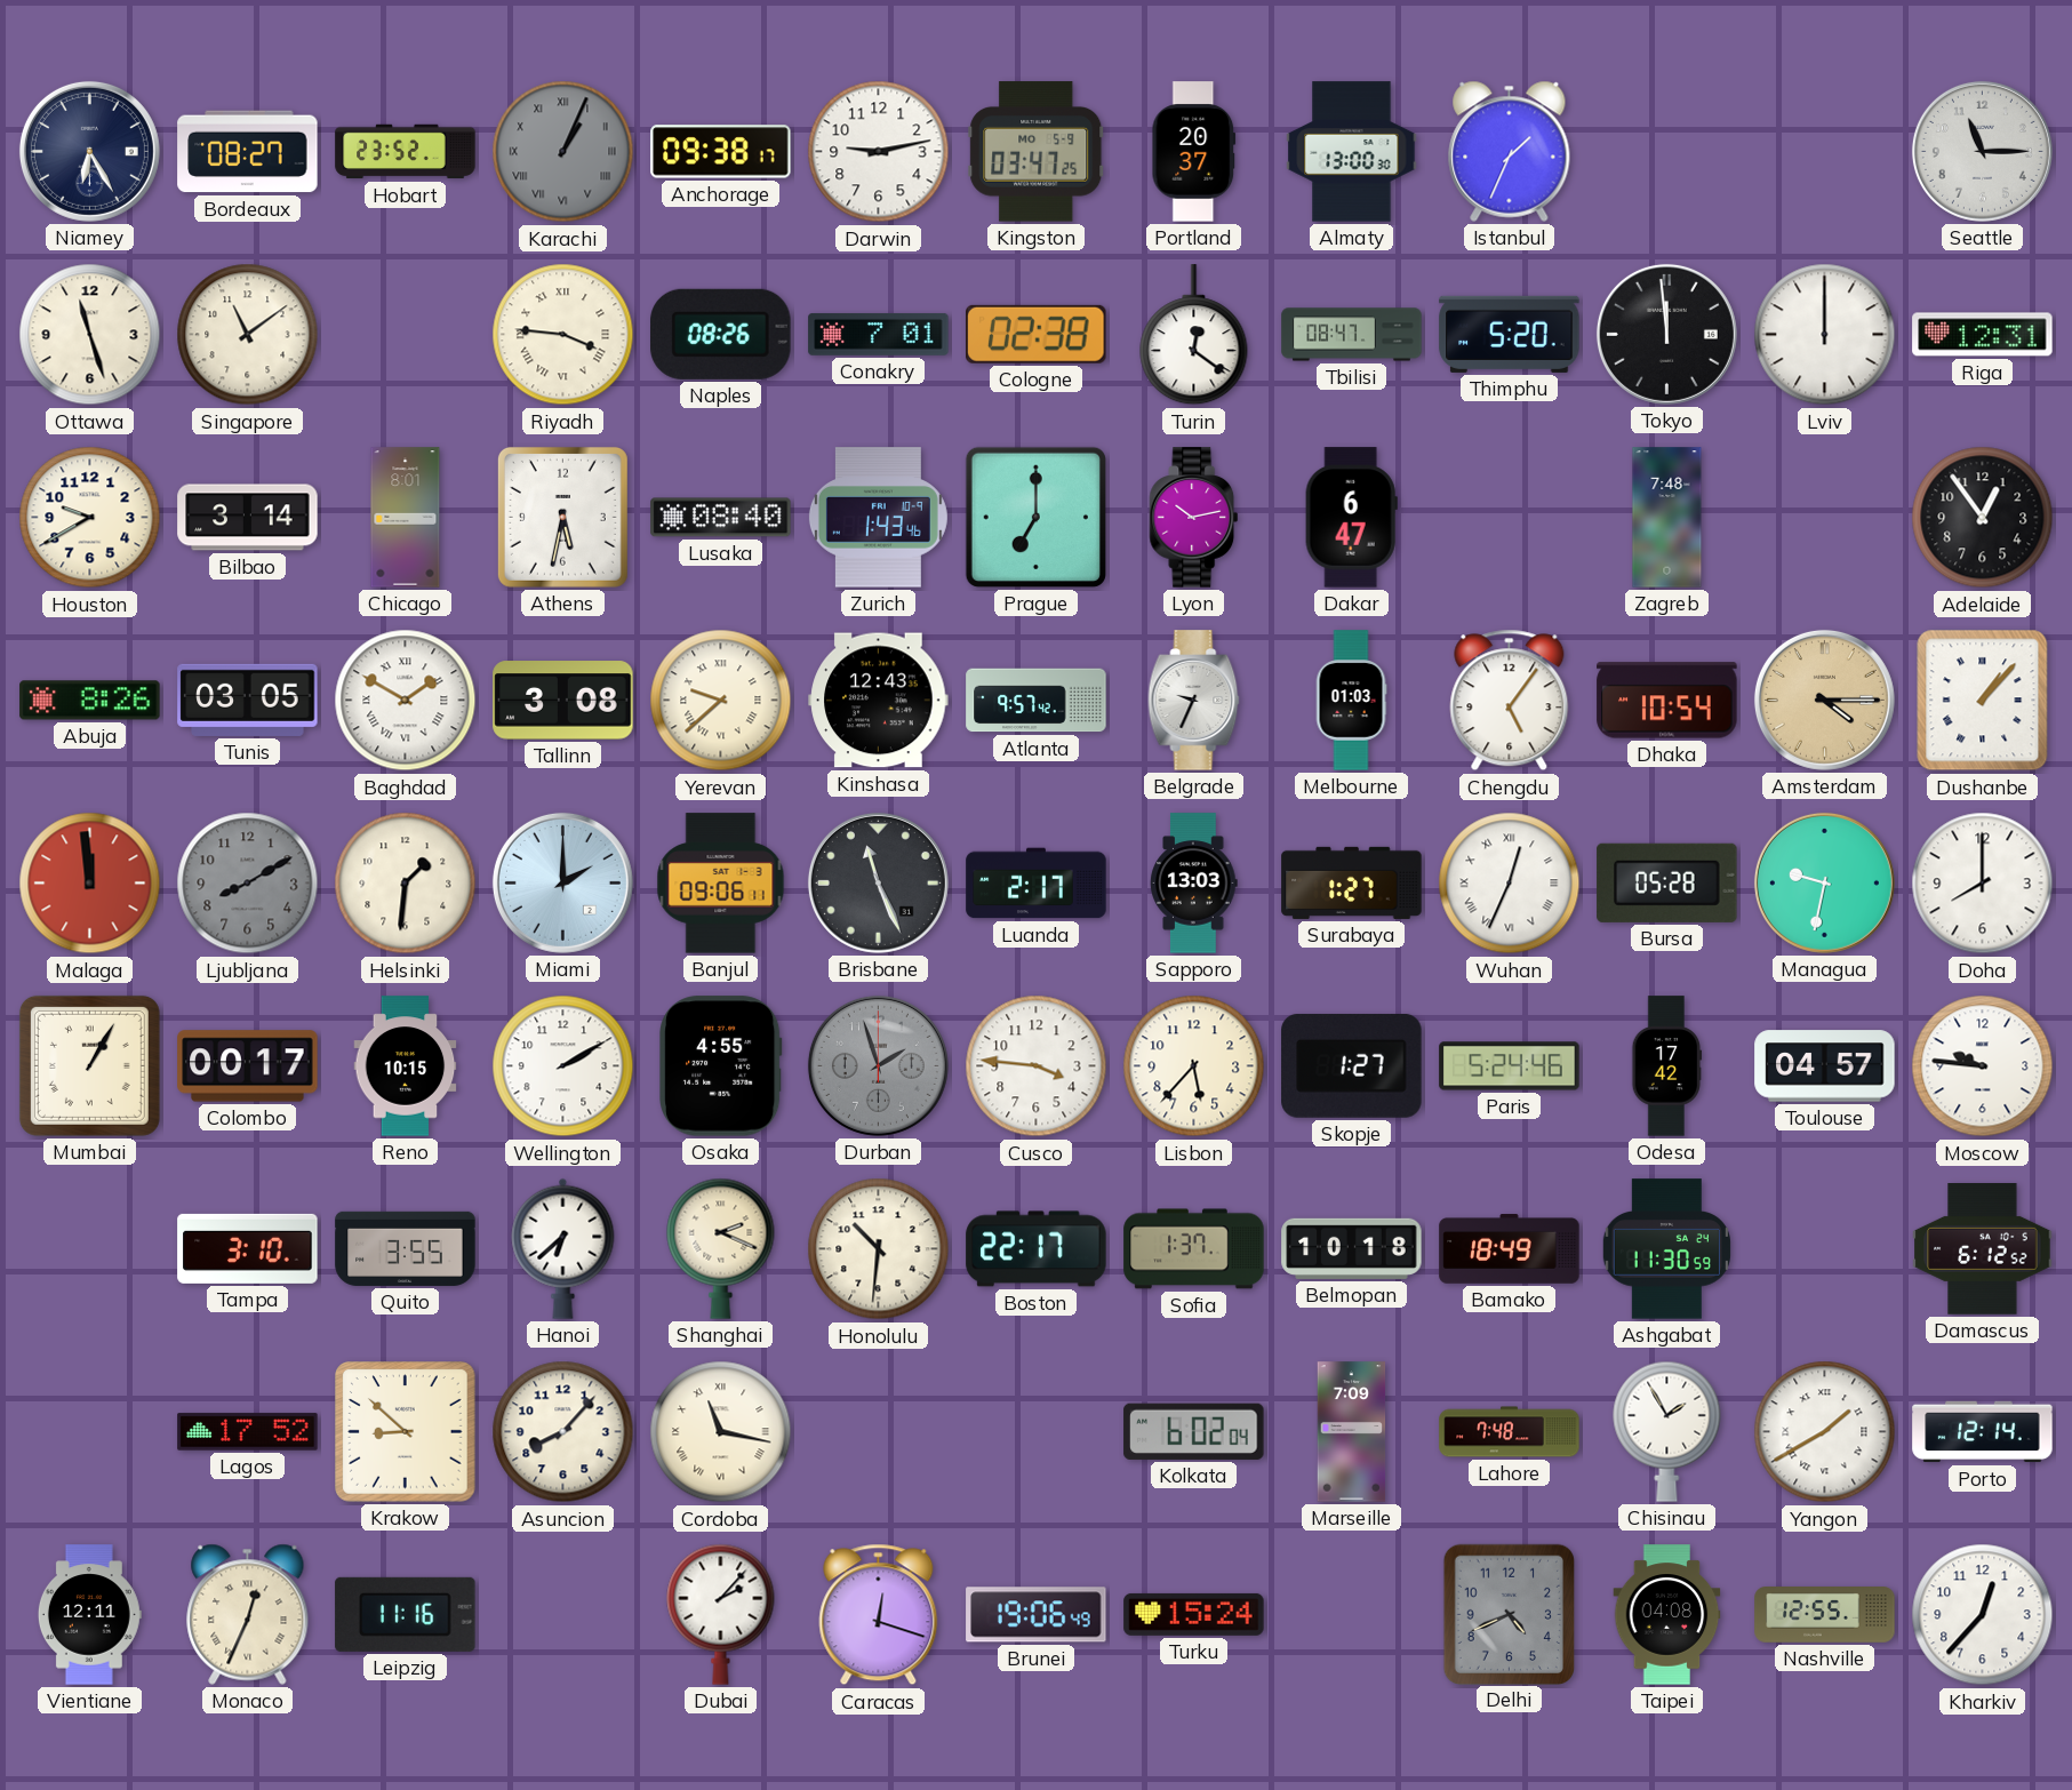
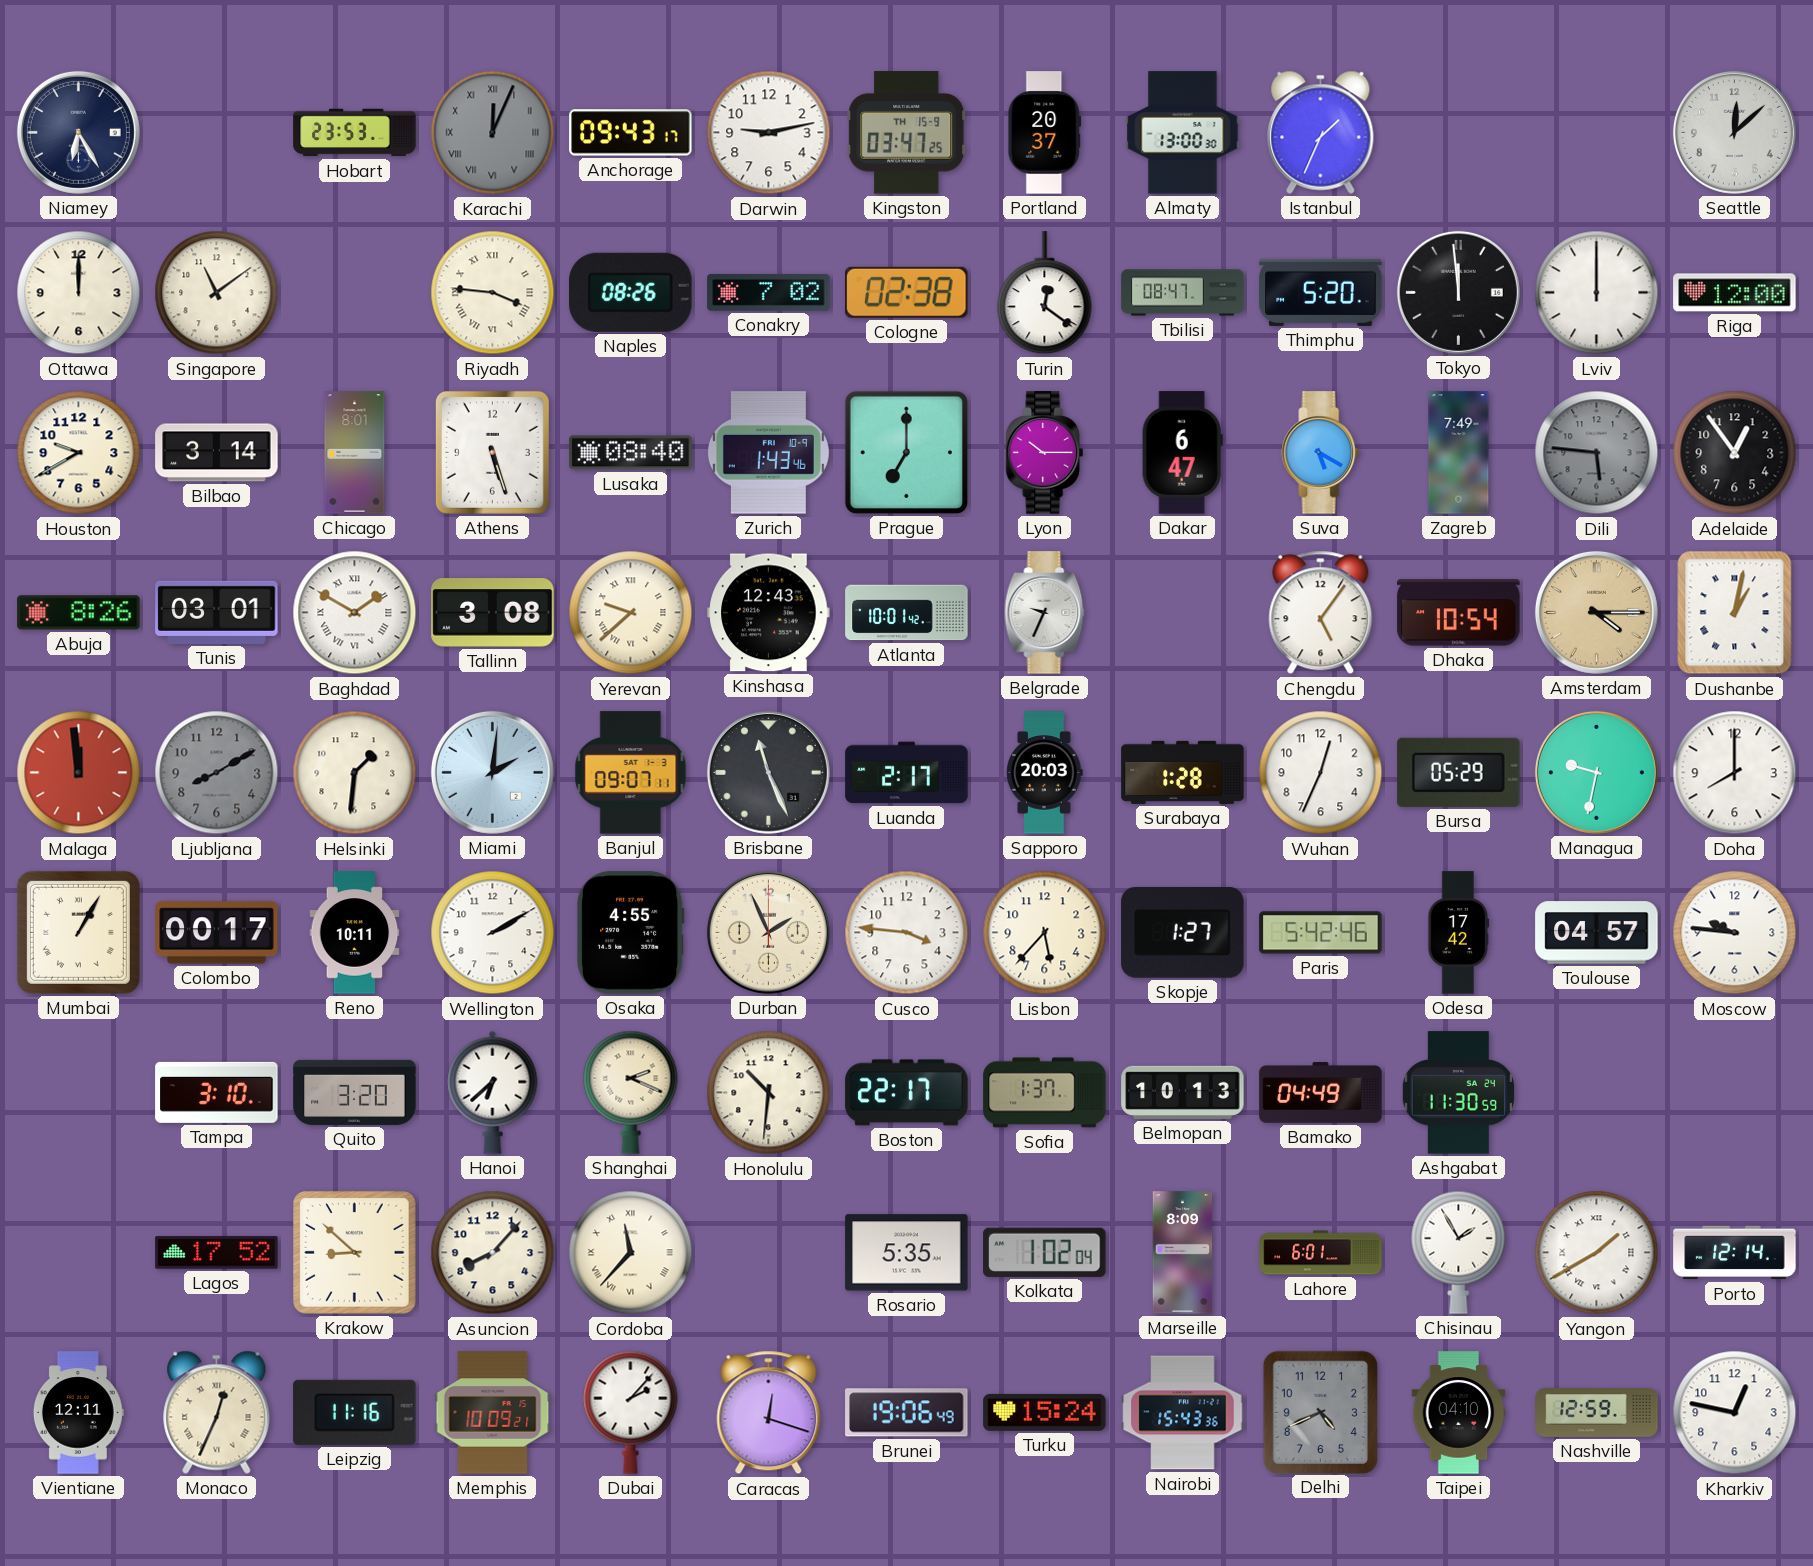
Bordeaux: 08:27 -> none (248, 152)
Hobart: 23:52 -> 23:53 (355, 133)
Karachi: 1:04 -> 12:04 (493, 133)
Anchorage: 09:38 -> 09:43 (631, 133)
Kingston date: MO 5-9 -> TH 15-9 (907, 133)
Seattle: 11:15 -> 12:08 (1734, 132)
Ottawa: 11:27 -> 12:00 (79, 293)
Conakry: 7:01 -> 7:02 (769, 292)
Riga: 12:31 -> 12:00 (1735, 293)
Athens: 5:32 -> 5:27 (492, 452)
Lyon: 10:13 -> 10:15 (1045, 453)
Suva: none -> 5:20 (1321, 453)
Zagreb: 7:48 -> 7:49 (1459, 453)
Dili: none -> 5:46 (1597, 453)
Tunis: 03:05 -> 03:01 (217, 612)
Atlanta: 9:57 -> 10:01 (907, 613)
Melbourne: 01:03 -> none (1351, 701)
Dushanbe: 1:07 -> 1:02 (1735, 613)
Miami: 2:00 -> 2:01 (492, 772)
Banjul: 09:06 -> 09:07 (631, 773)
Sapporo: 13:03 -> 20:03 (1045, 773)
Surabaya: 1:27 -> 1:28 (1183, 772)
Wuhan numerals: Roman -> Arabic (1321, 773)
Bursa: 05:28 -> 05:29 (1459, 772)
Reno: 10:15 -> 10:11 (355, 933)
Durban: 1:57 -> 1:56 (768, 932)
Durban dial: grey -> cream (768, 932)
Paris: 5:24 -> 5:42 (1321, 933)
Quito: 3:55 -> 3:20 (355, 1092)
Belmopan: 10:18 -> 10:13 (1183, 1092)
Bamako: 18:49 -> 04:49 (1321, 1093)
Damascus: 6:12 -> none (1983, 1249)
Cordoba: 11:17 -> 11:37 (631, 1253)
Rosario: none -> 5:35 (907, 1253)
Kolkata: 6:02 -> 1:02 (1045, 1252)
Marseille: 7:09 -> 8:09 (1183, 1253)
Lahore: 7:48 -> 6:01 (1321, 1253)
Memphis: none -> 10:09 (493, 1413)
Nairobi: none -> 15:43 (1183, 1413)
Taipei: 04:08 -> 04:10 (1459, 1413)
Nashville: 12:55 -> 12:59 (1597, 1413)
Kharkiv: 12:37 -> 12:47 (1735, 1413)
